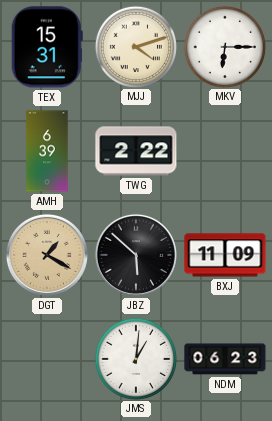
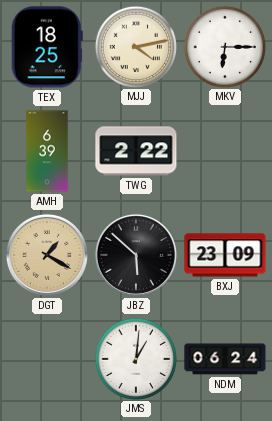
TEX: 15:31 -> 18:25 (47, 47)
MJJ: 4:12 -> 4:13 (135, 46)
BXJ: 11:09 -> 23:09 (225, 255)
NDM: 06:23 -> 06:24 (225, 359)
